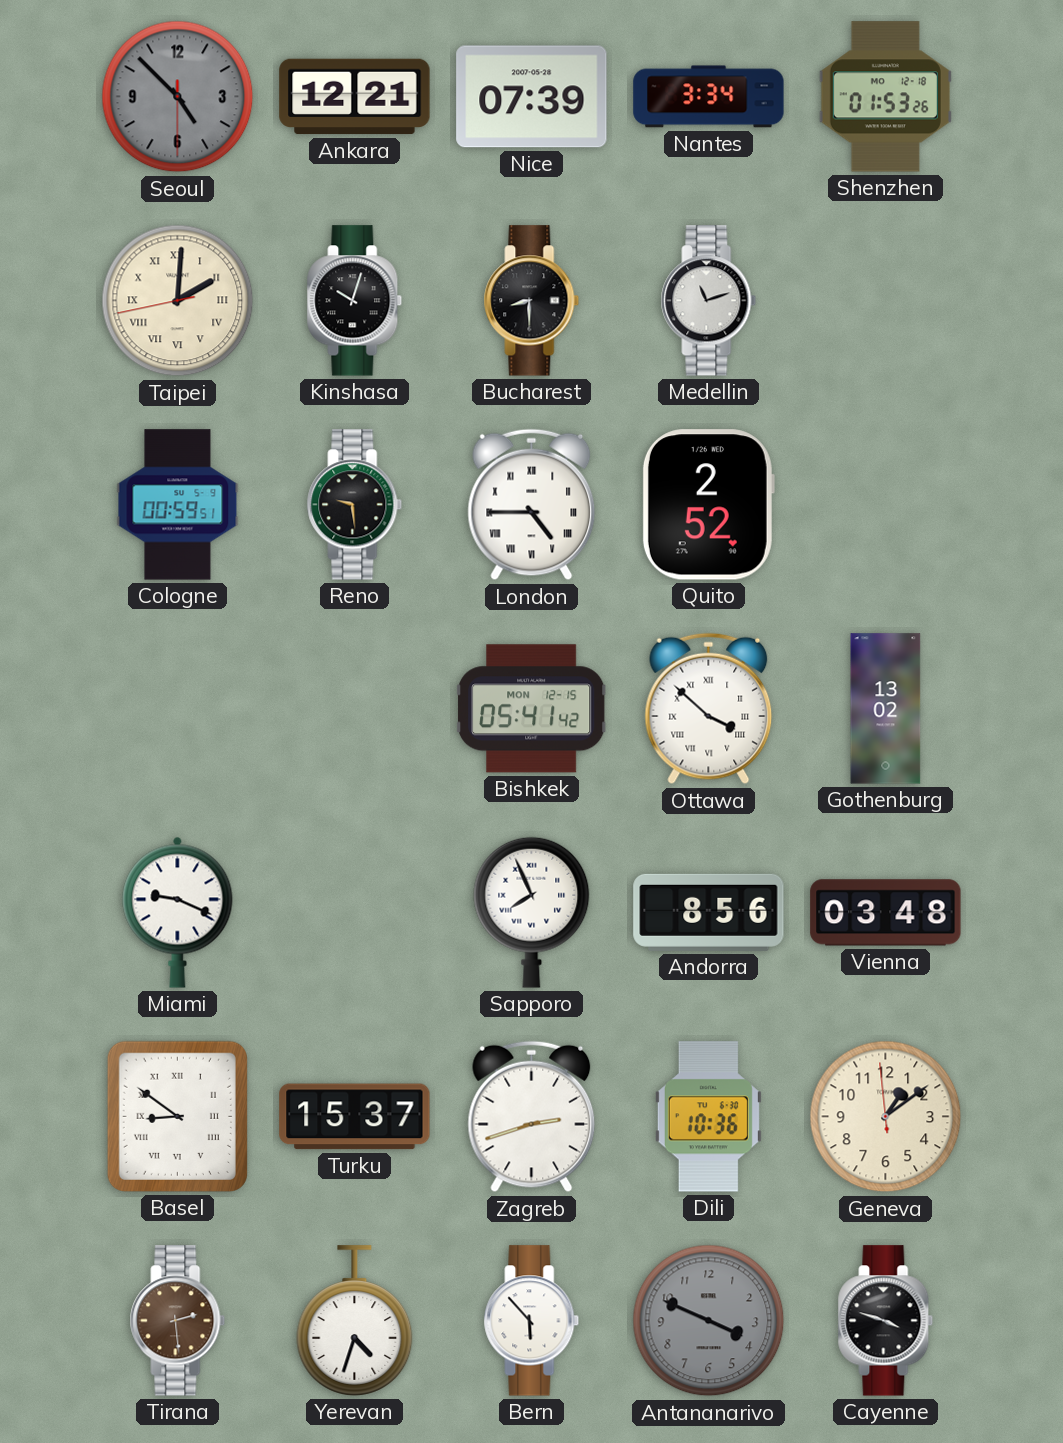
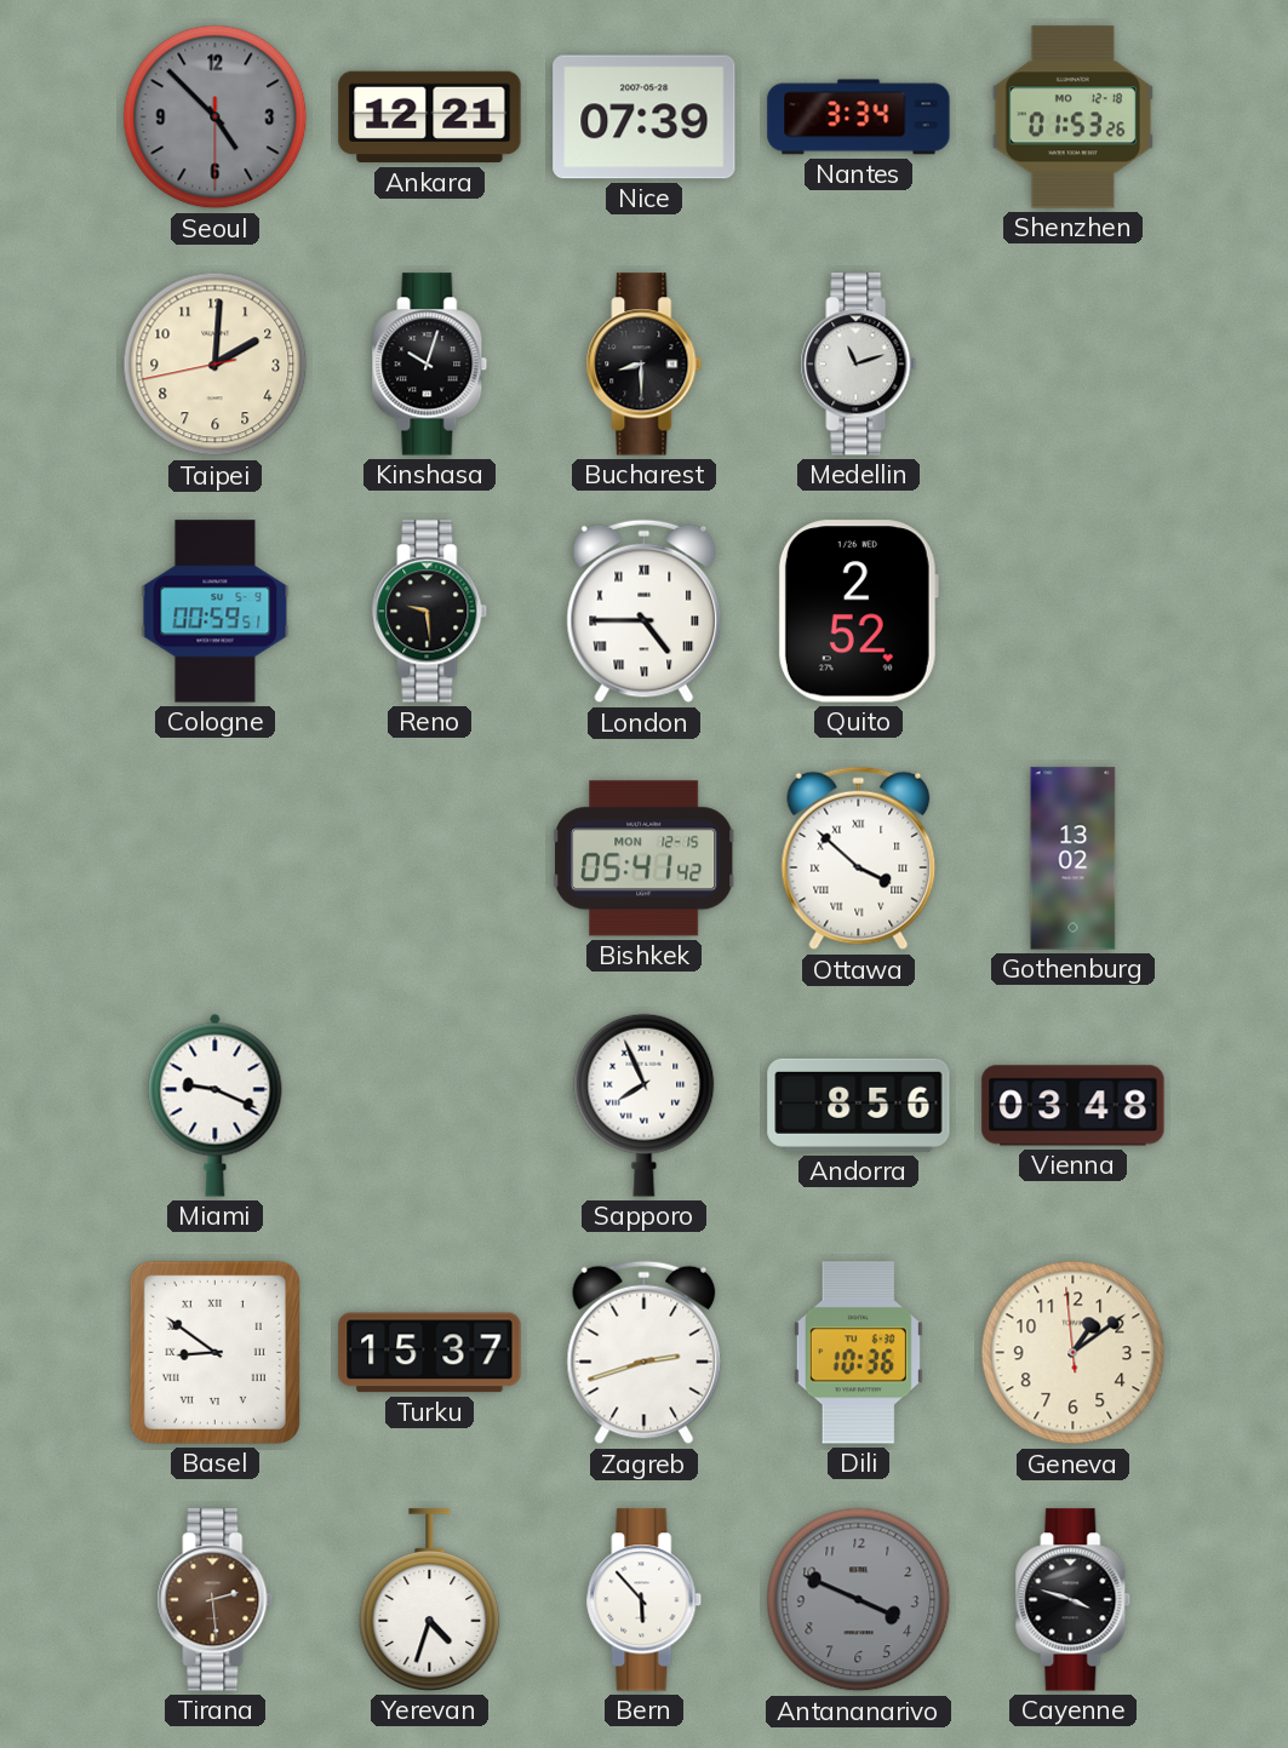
Taipei numerals: Roman -> Arabic (216, 365)
